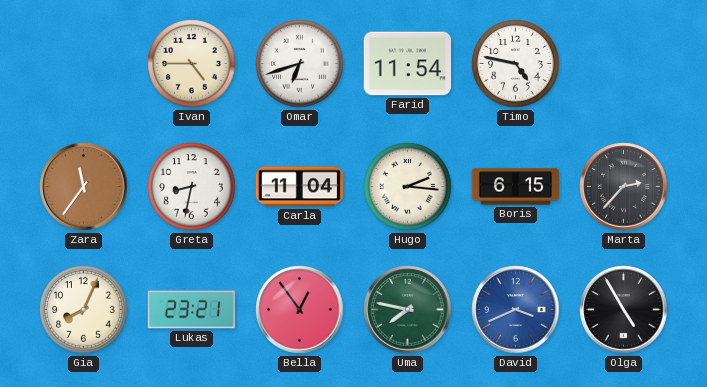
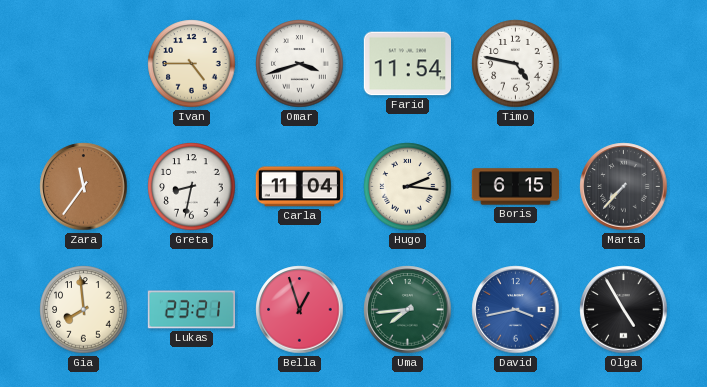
Omar: 6:42 -> 3:42 (300, 64)
Marta: 2:37 -> 7:37 (624, 187)
Gia: 8:04 -> 7:59 (84, 310)
Bella: 12:54 -> 12:57 (300, 310)
Uma: 7:47 -> 7:44 (408, 310)
David: 3:41 -> 3:43 (516, 310)
